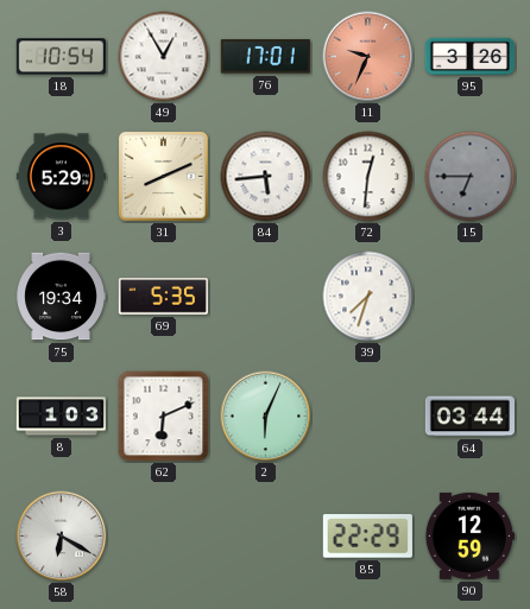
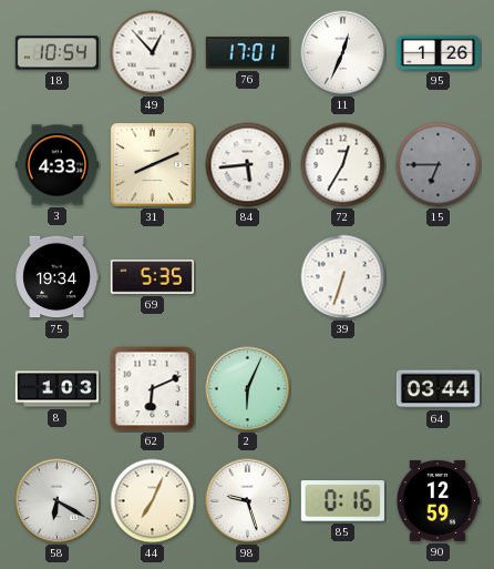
49: 12:55 -> 12:53 (153, 53)
11: 9:34 -> 12:34 (343, 53)
11 dial: salmon -> white (343, 53)
95: 3:26 -> 1:26 (438, 52)
3: 5:29 -> 4:33 (56, 165)
72: 12:31 -> 12:35 (343, 165)
39: 7:33 -> 6:33 (343, 277)
44: none -> 7:04 (153, 501)
98: none -> 9:27 (248, 501)
85: 22:29 -> 0:16 (342, 501)
